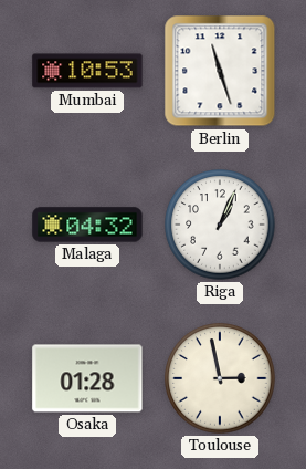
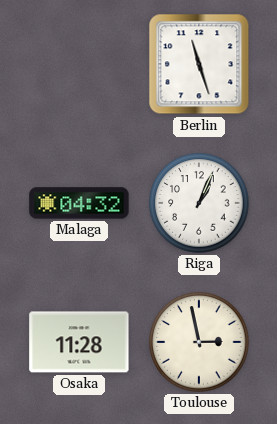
Mumbai: 10:53 -> none (87, 71)
Osaka: 01:28 -> 11:28 (79, 342)
